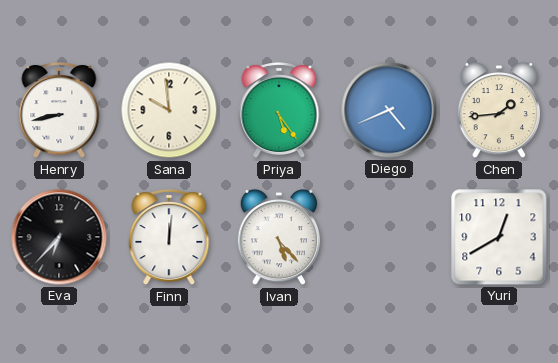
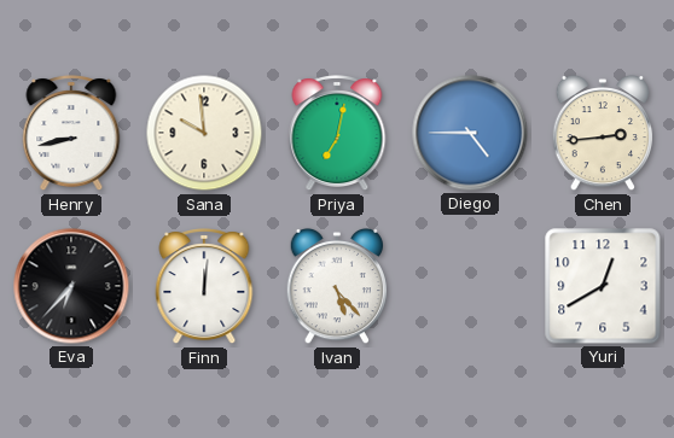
Priya: 5:24 -> 7:02 (337, 134)
Diego: 4:41 -> 4:45 (470, 133)
Chen: 1:44 -> 2:44 (603, 133)
